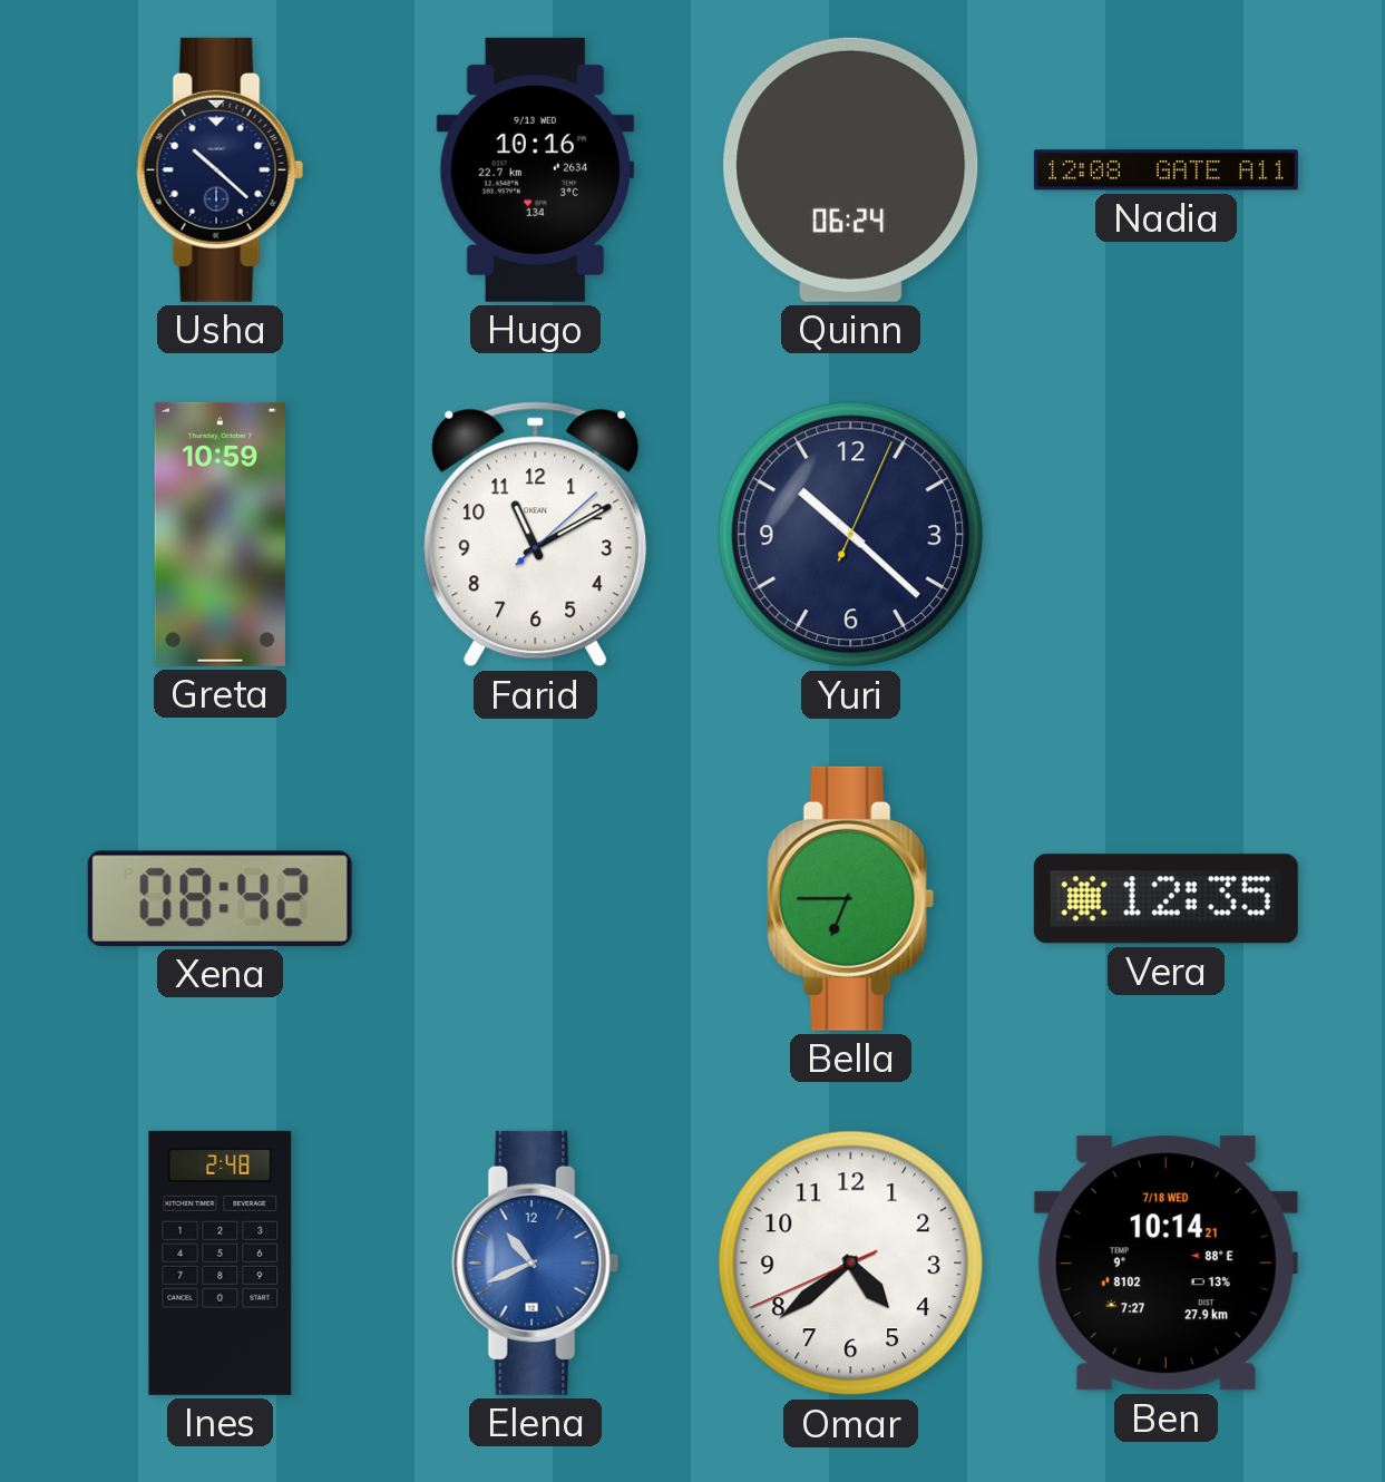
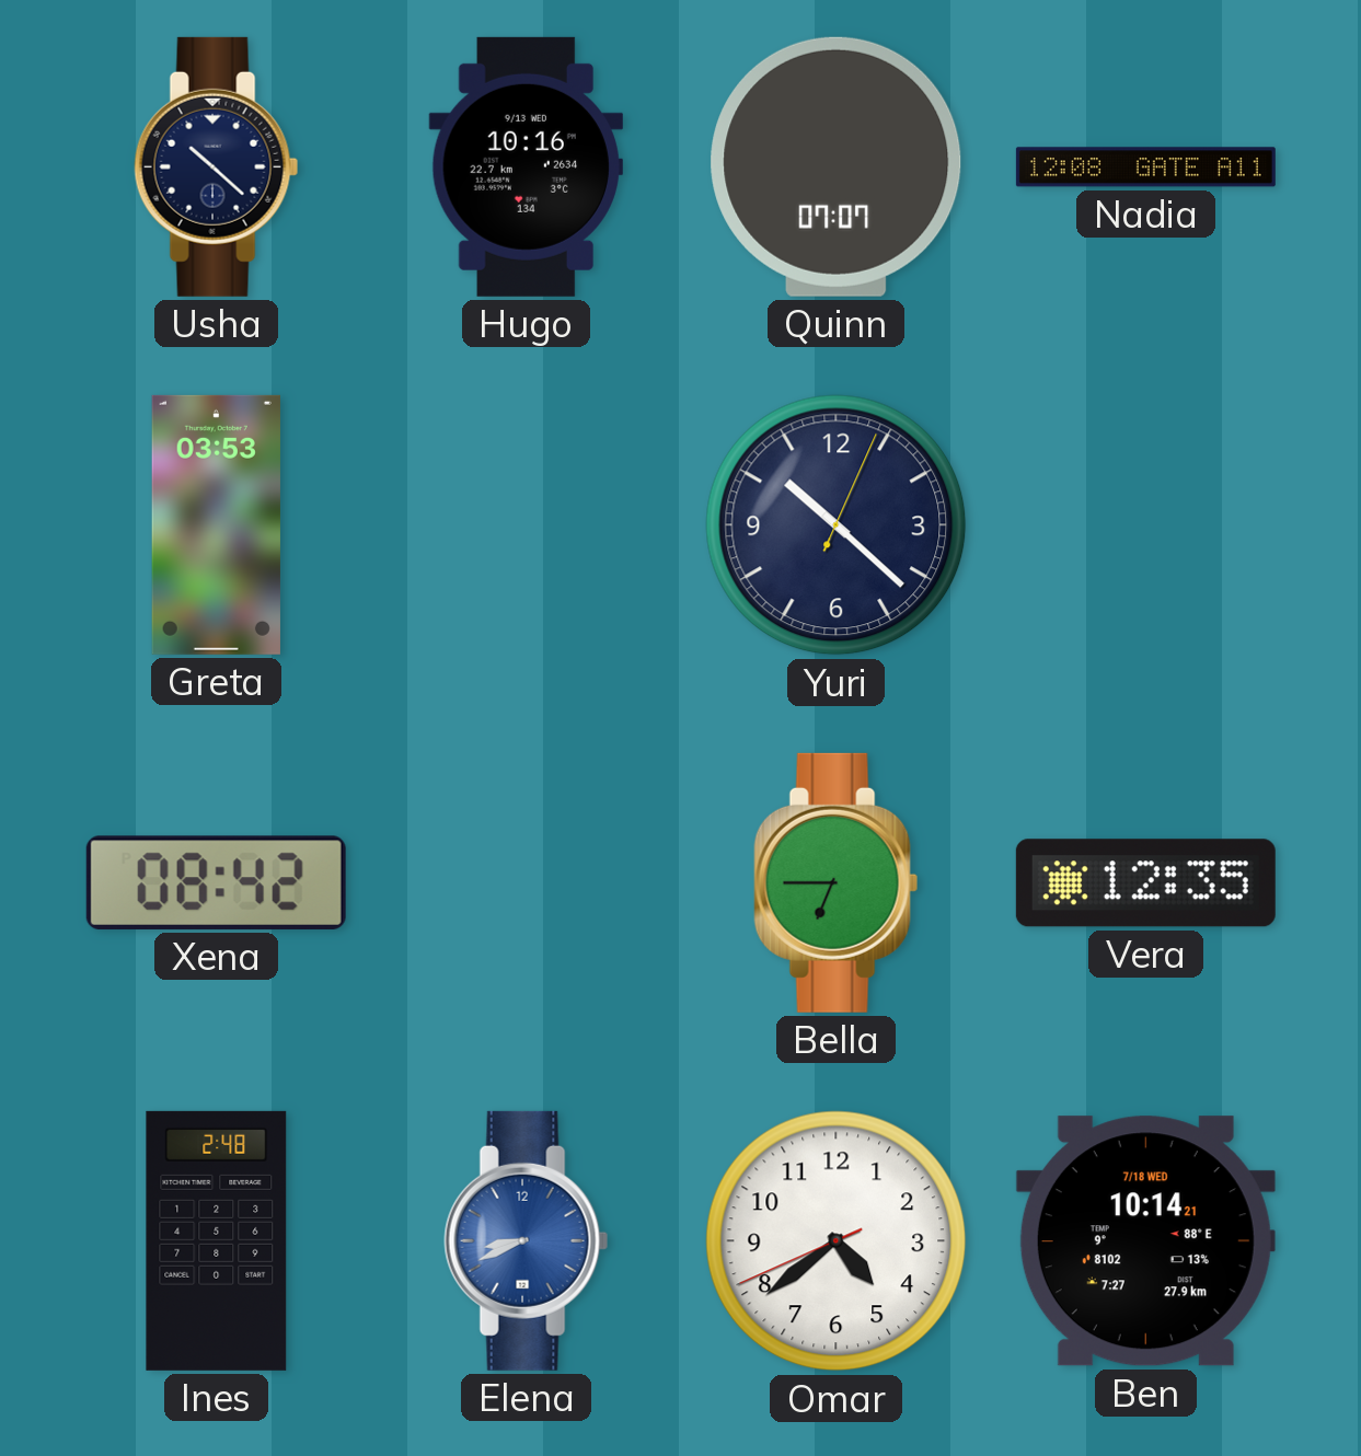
Quinn: 06:24 -> 07:07 (837, 166)
Greta: 10:59 -> 03:53 (216, 524)
Farid: 11:10 -> none (536, 535)
Elena: 10:41 -> 8:41 (527, 1240)
